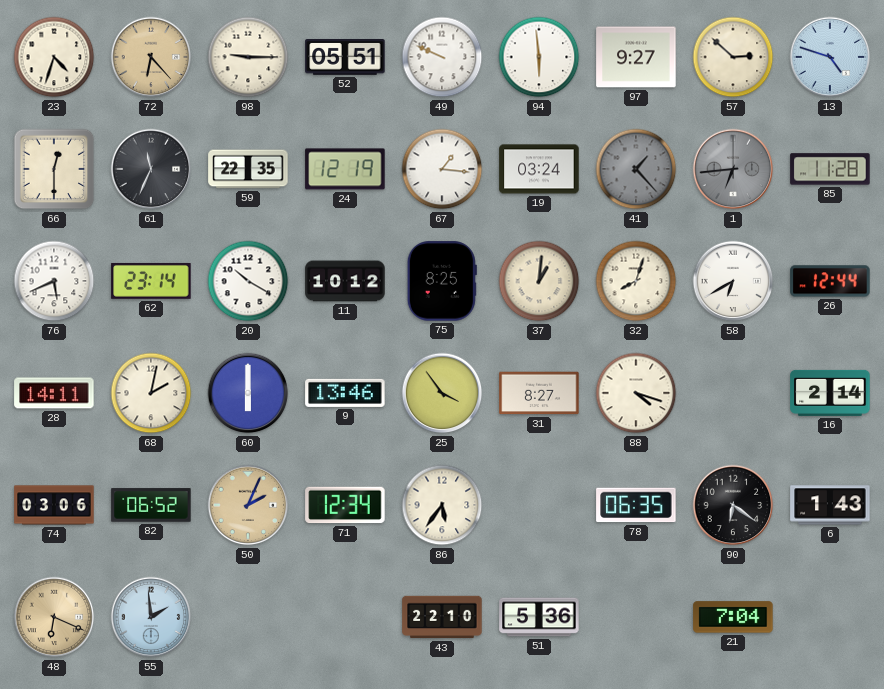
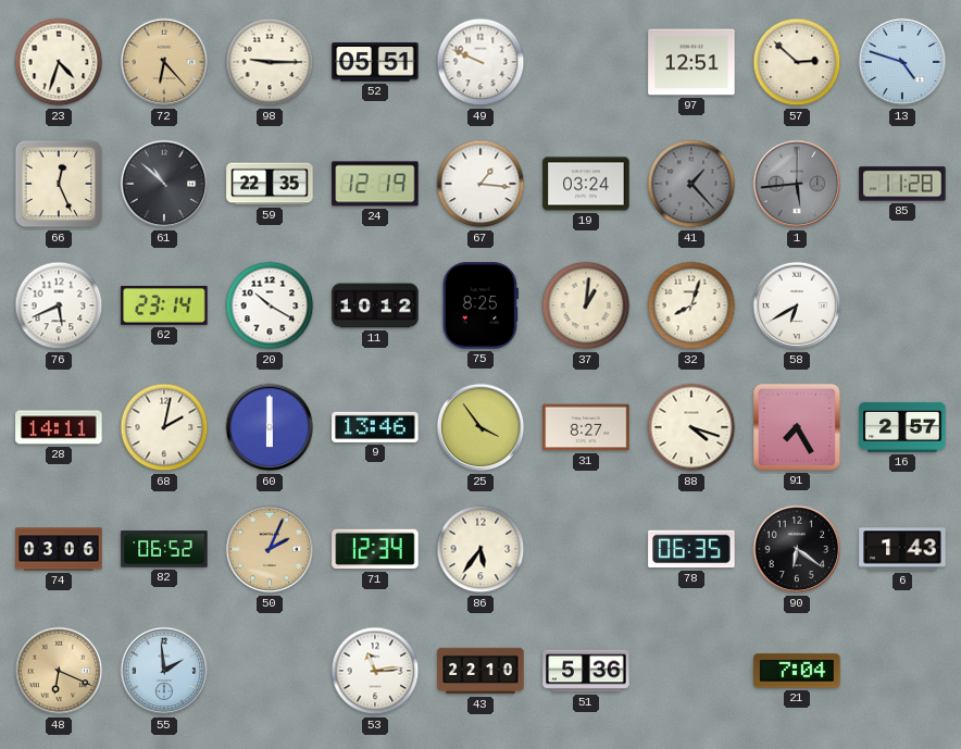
94: 5:59 -> none (539, 57)
97: 9:27 -> 12:51 (691, 62)
66: 12:30 -> 12:26 (59, 184)
61: 11:34 -> 10:52 (164, 184)
1: 6:44 -> 5:44 (797, 184)
26: 12:44 -> none (830, 281)
91: none -> 7:25 (797, 427)
16: 2:14 -> 2:57 (902, 427)
53: none -> 11:14 (375, 671)
